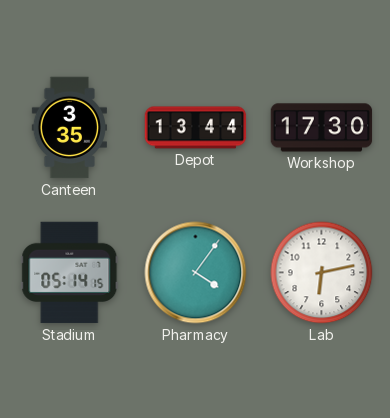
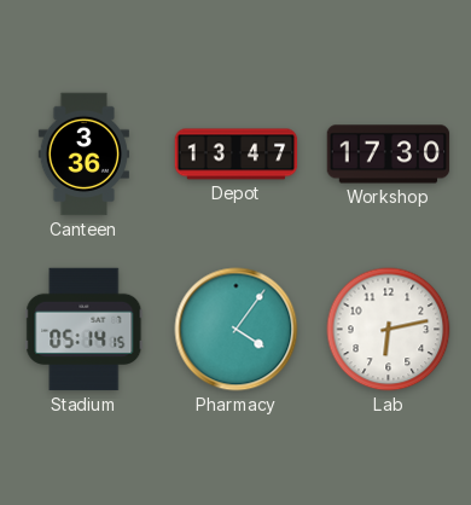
Canteen: 3:35 -> 3:36 (83, 155)
Depot: 13:44 -> 13:47 (237, 155)
